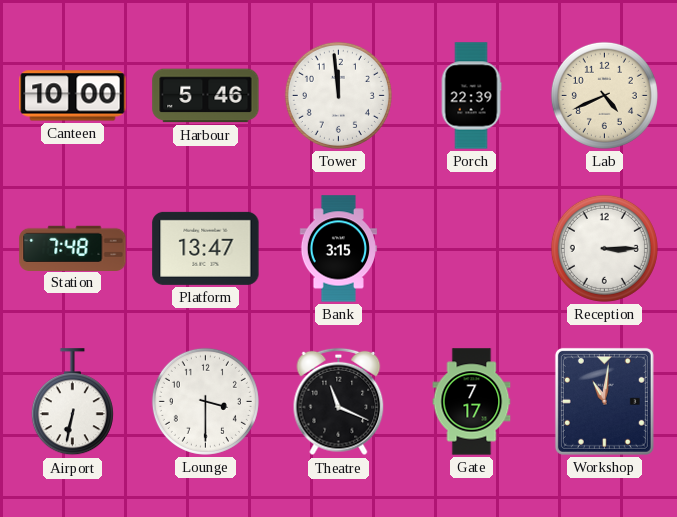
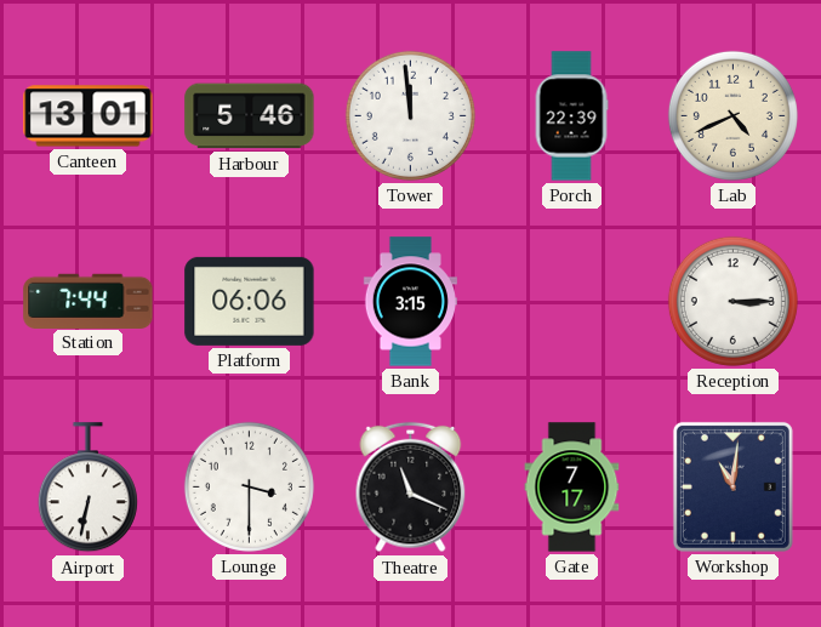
Canteen: 10:00 -> 13:01 (89, 116)
Station: 7:48 -> 7:44 (89, 301)
Platform: 13:47 -> 06:06 (250, 301)
